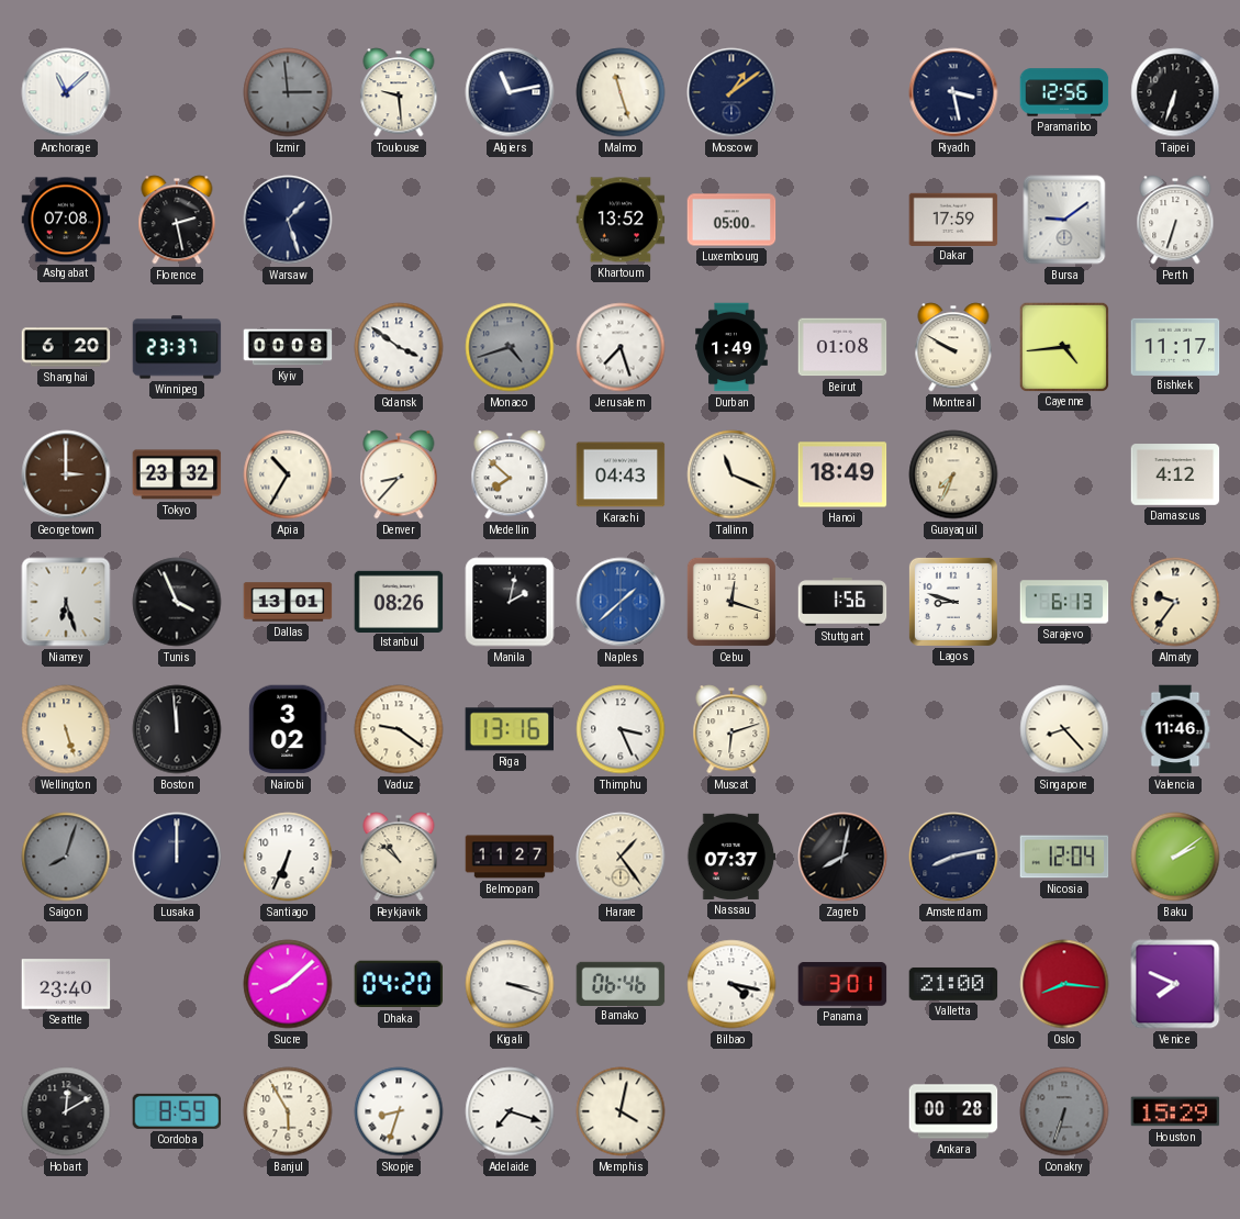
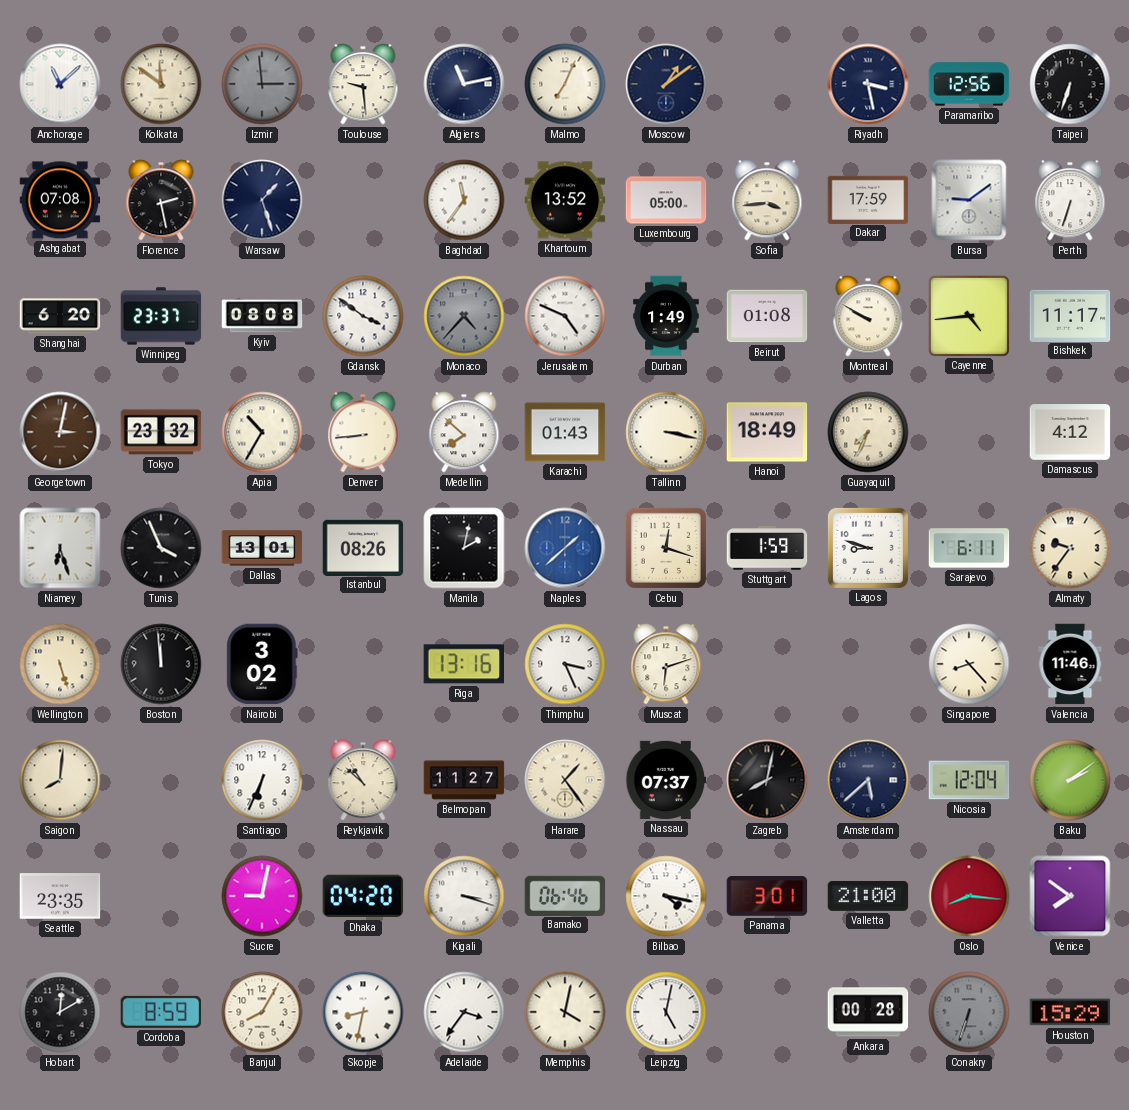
Kolkata: none -> 11:51 (161, 84)
Malmo: 11:27 -> 7:04 (565, 84)
Baghdad: none -> 11:36 (464, 200)
Sofia: none -> 3:44 (767, 200)
Kyiv: 00:08 -> 08:08 (262, 316)
Monaco: 4:42 -> 4:37 (464, 316)
Jerusalem: 7:27 -> 4:49 (565, 316)
Georgetown: 3:00 -> 3:02 (60, 432)
Denver: 8:37 -> 8:44 (363, 432)
Karachi: 04:43 -> 01:43 (565, 432)
Tallinn: 11:19 -> 3:17 (666, 432)
Stuttgart: 1:56 -> 1:59 (767, 548)
Sarajevo: 6:13 -> 6:11 (969, 548)
Vaduz: 9:21 -> none (399, 729)
Saigon: 8:03 -> 8:01 (60, 780)
Saigon dial: grey -> cream (60, 780)
Lusaka: 12:00 -> none (177, 857)
Amsterdam: 8:13 -> 5:38 (868, 780)
Seattle: 23:40 -> 23:35 (60, 896)
Sucre: 8:08 -> 9:02 (262, 896)
Venice: 7:49 -> 7:51 (1070, 896)
Banjul: 5:55 -> 8:05 (262, 1012)
Skopje: 8:33 -> 8:32 (363, 1012)
Adelaide: 7:18 -> 3:36 (464, 1012)
Leipzig: none -> 5:02 (666, 1012)
